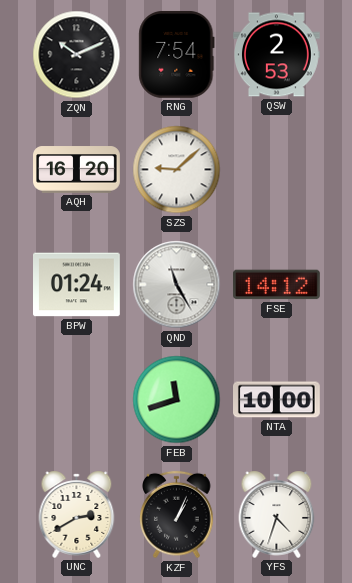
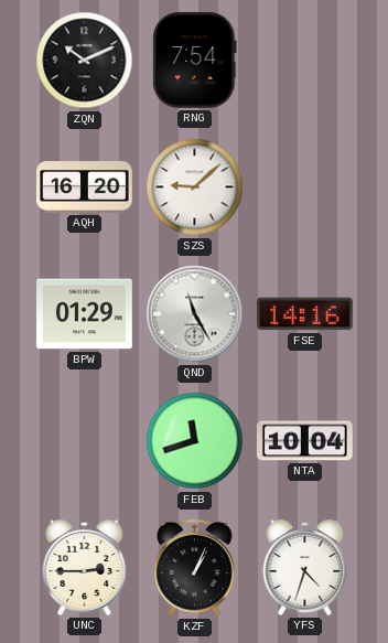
QSW: 2:53 -> none (277, 55)
BPW: 01:24 -> 01:29 (85, 314)
FSE: 14:12 -> 14:16 (305, 314)
NTA: 10:00 -> 10:04 (305, 441)
UNC: 2:40 -> 2:45 (85, 567)
